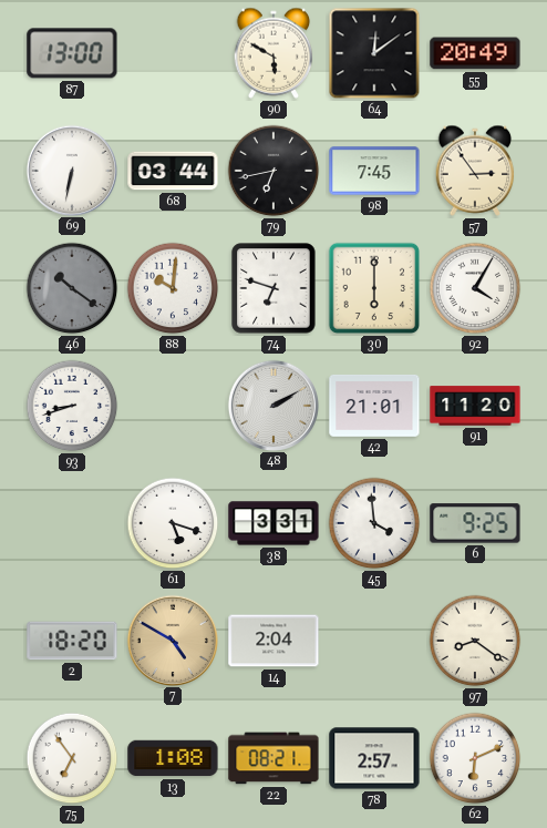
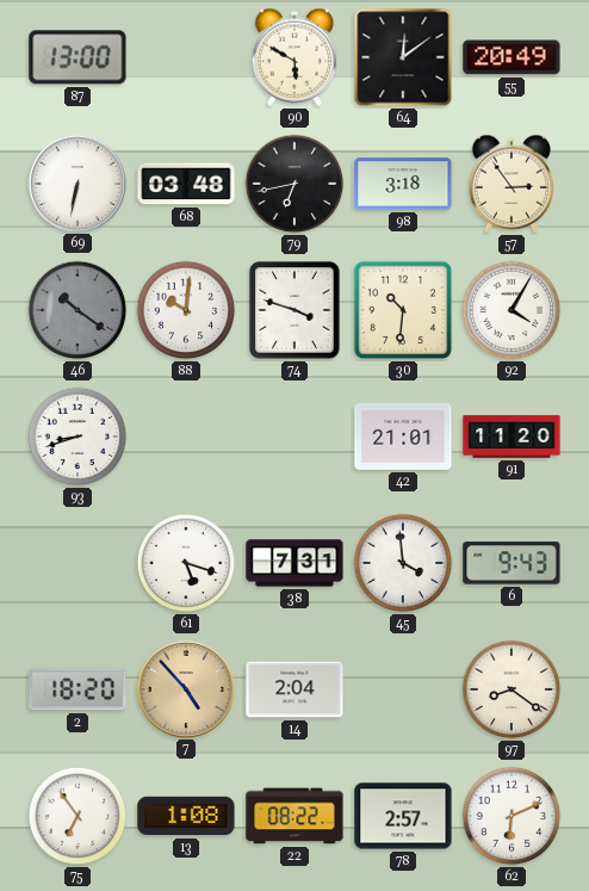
68: 03:44 -> 03:48 (186, 184)
98: 7:45 -> 3:18 (403, 184)
74: 6:48 -> 3:48 (294, 310)
30: 6:00 -> 10:31 (403, 310)
48: 2:10 -> none (272, 405)
38: 3:31 -> 7:31 (294, 563)
6: 9:25 -> 9:43 (511, 563)
7: 4:50 -> 4:53 (185, 688)
22: 08:21 -> 08:22 (294, 816)
